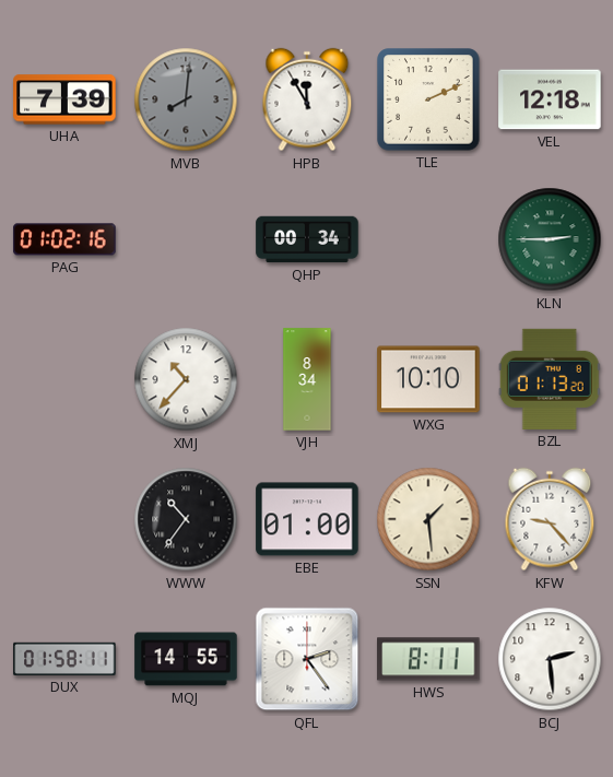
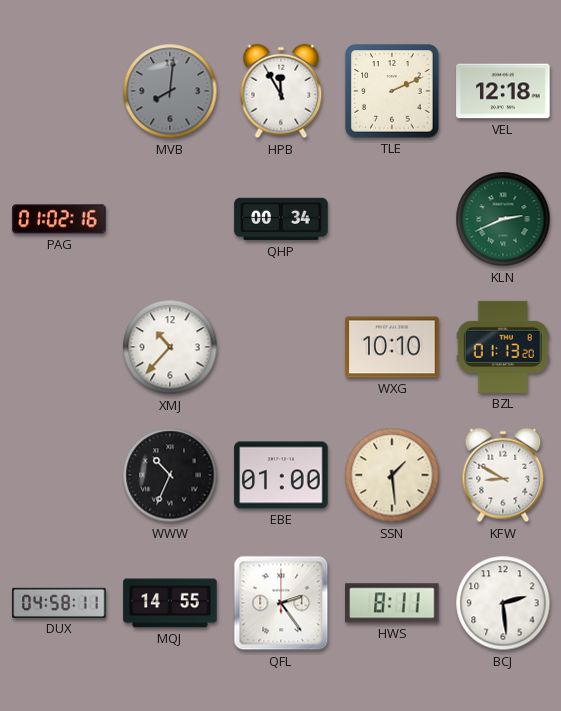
UHA: 7:39 -> none (64, 99)
KLN: 2:45 -> 2:41 (503, 219)
VJH: 8:34 -> none (307, 379)
WWW: 10:36 -> 10:34 (170, 475)
KFW: 9:23 -> 8:50 (503, 475)
DUX: 01:58 -> 04:58 (59, 603)
